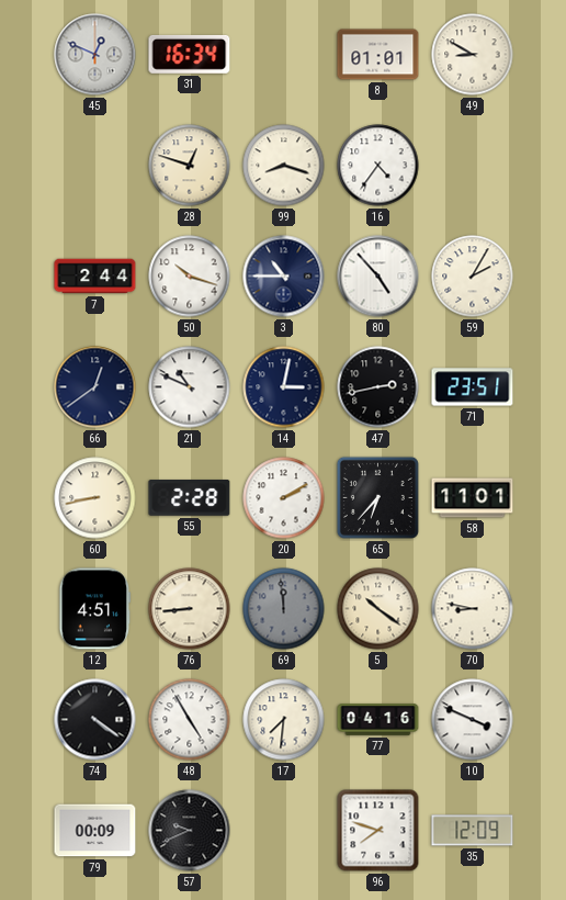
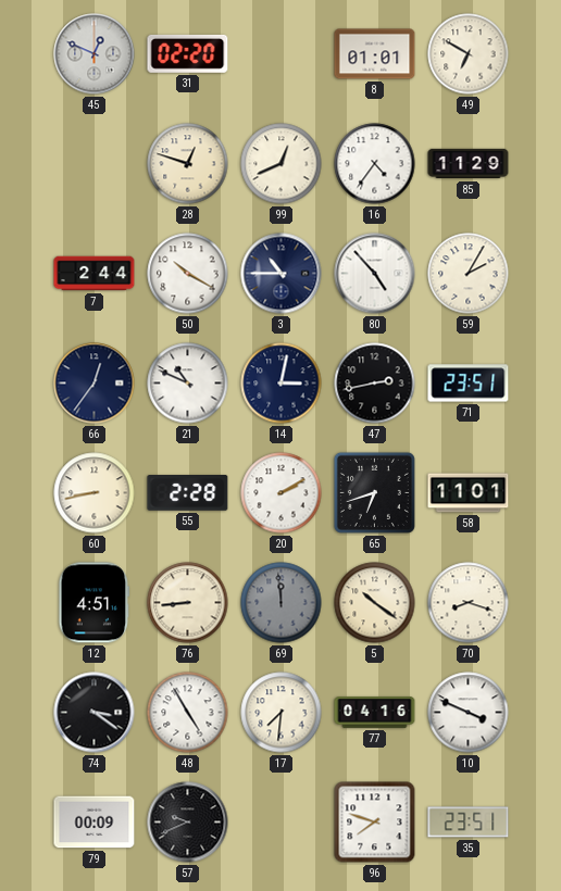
31: 16:34 -> 02:20 (188, 53)
49: 8:50 -> 6:50 (469, 54)
99: 8:18 -> 12:41 (282, 164)
85: none -> 11:29 (469, 164)
50: 10:18 -> 10:20 (188, 274)
66: 12:39 -> 12:36 (95, 384)
65: 6:37 -> 6:42 (374, 492)
70: 8:47 -> 8:18 (469, 603)
74: 4:21 -> 3:21 (95, 713)
35: 12:09 -> 23:51 (469, 823)
